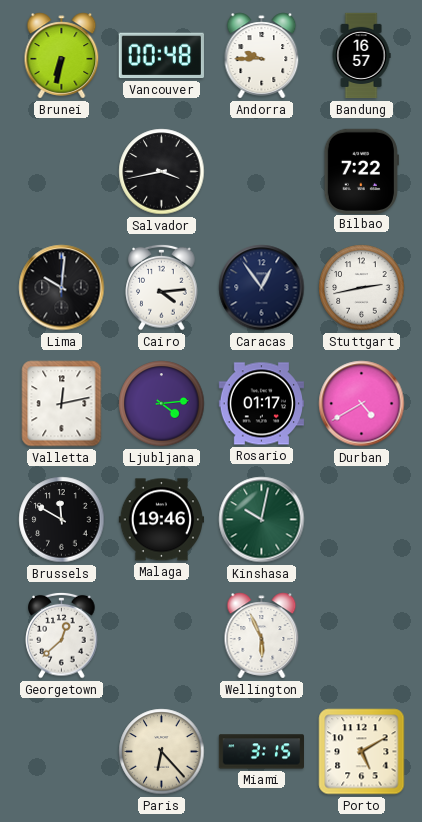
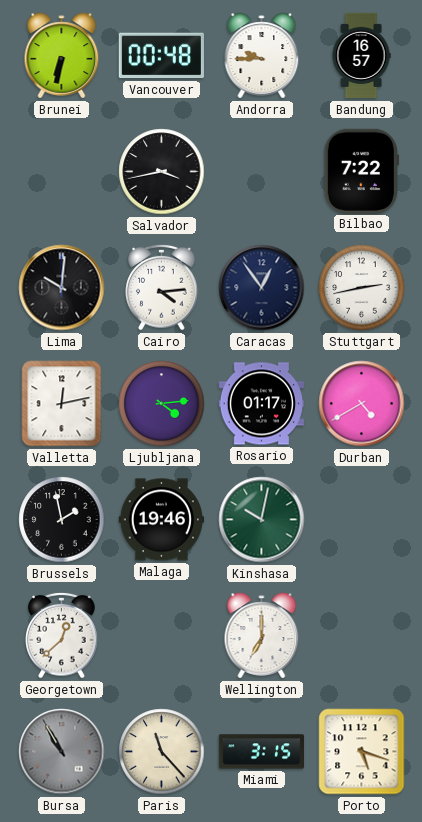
Brussels: 11:50 -> 1:58 (62, 520)
Wellington: 5:56 -> 7:00 (262, 636)
Bursa: none -> 10:55 (62, 752)
Paris: 6:23 -> 11:23 (162, 752)
Porto: 5:10 -> 5:18 (362, 752)
